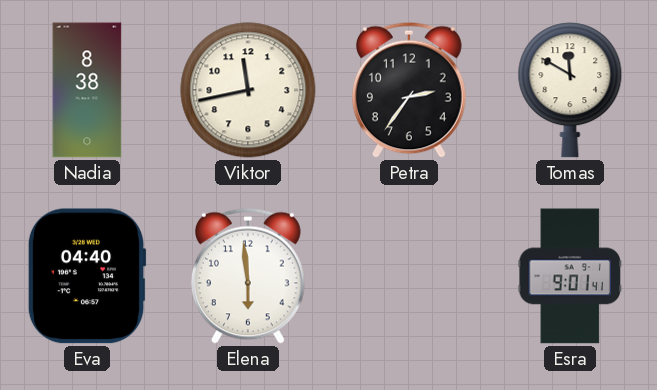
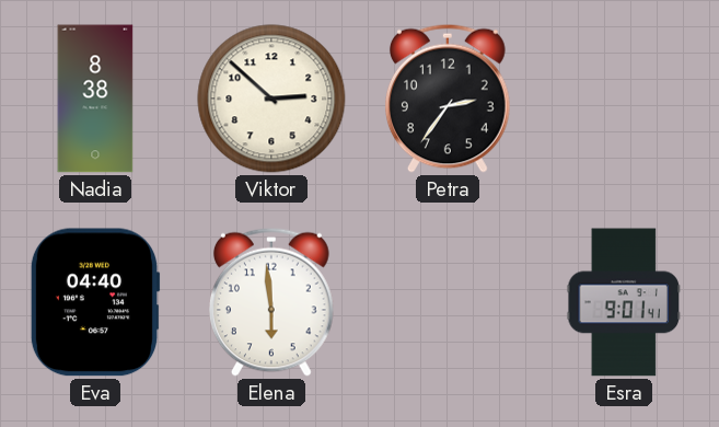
Viktor: 11:43 -> 2:52 (271, 99)
Tomas: 11:50 -> none (570, 90)
